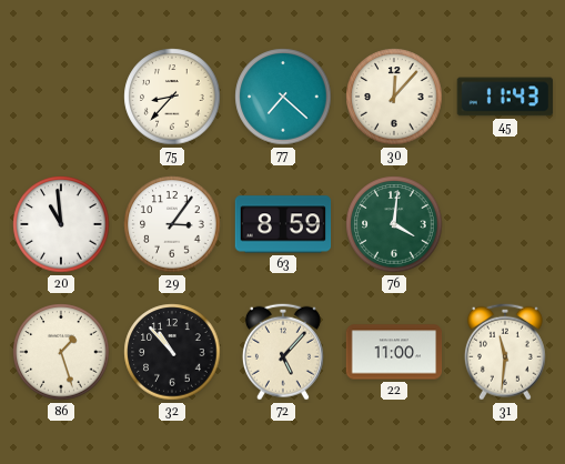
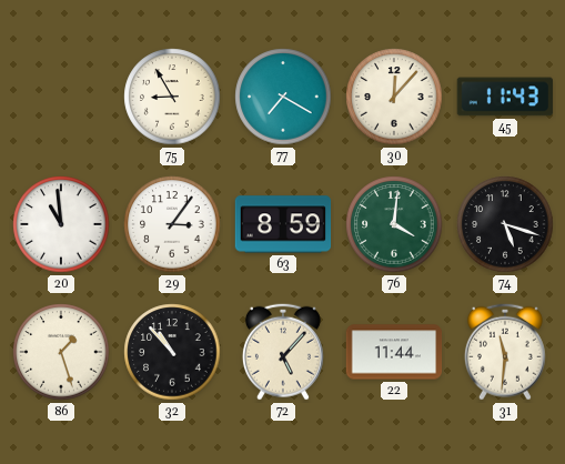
75: 8:37 -> 8:55 (172, 97)
77: 7:22 -> 7:20 (283, 97)
74: none -> 5:18 (505, 224)
22: 11:00 -> 11:44 (394, 352)
